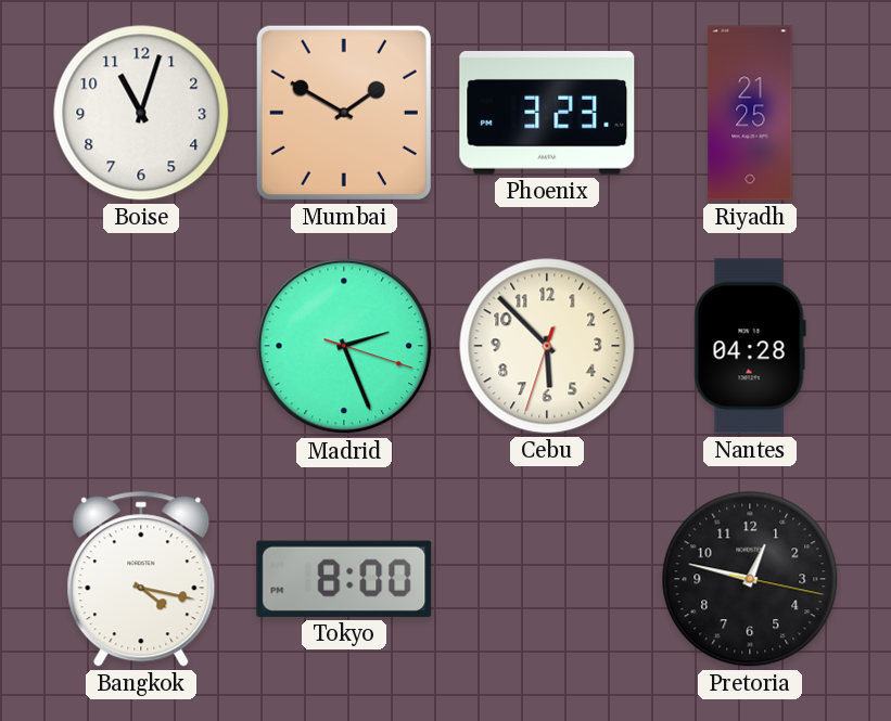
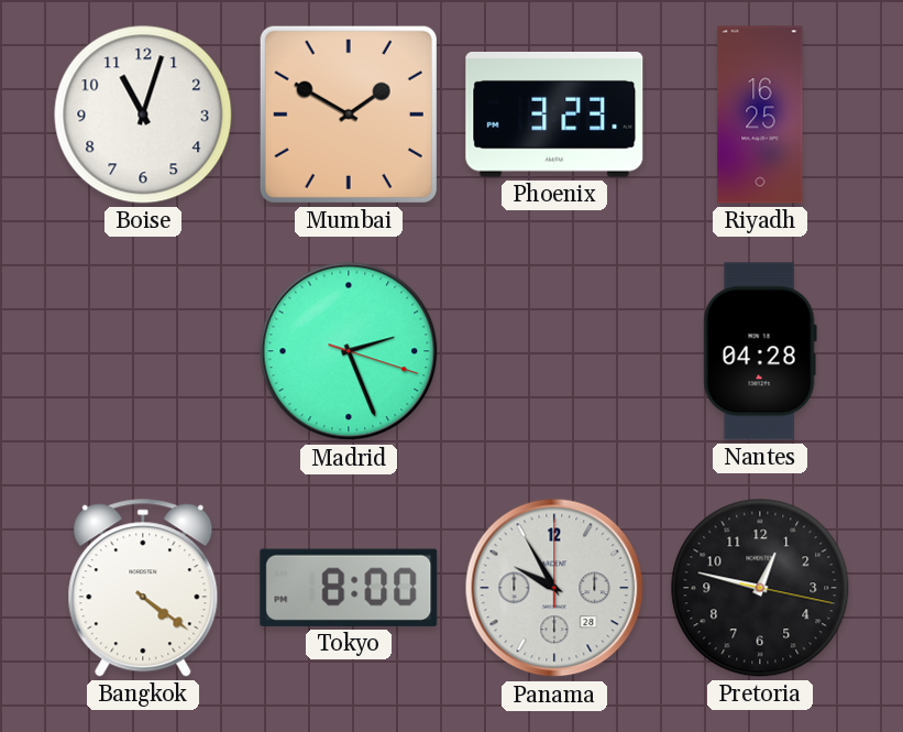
Riyadh: 21:25 -> 16:25 (760, 114)
Cebu: 5:52 -> none (547, 346)
Bangkok: 4:17 -> 4:21 (143, 588)
Panama: none -> 9:55 (554, 588)
